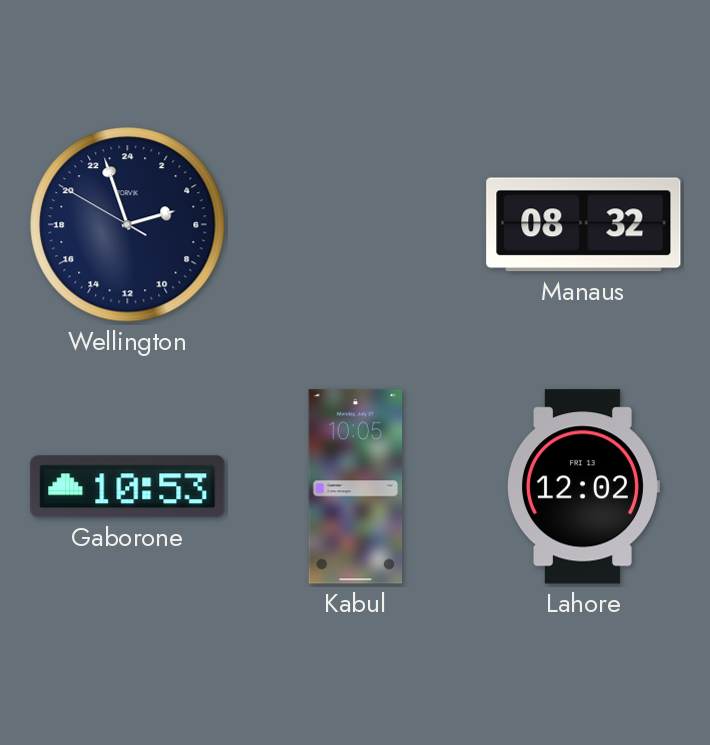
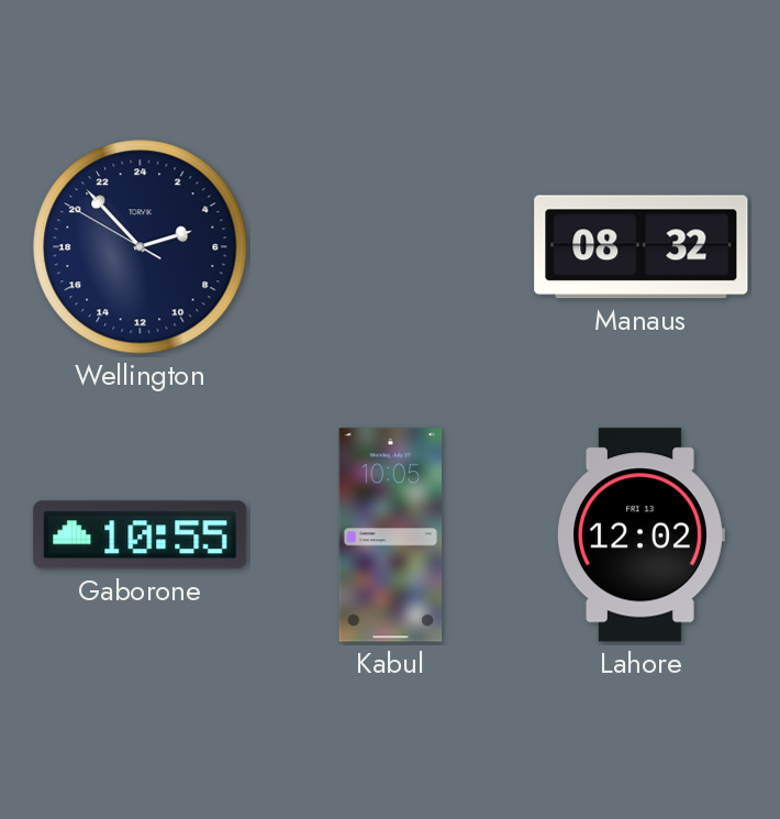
Wellington: 4:56 -> 4:52 (141, 247)
Gaborone: 10:53 -> 10:55 (141, 535)
